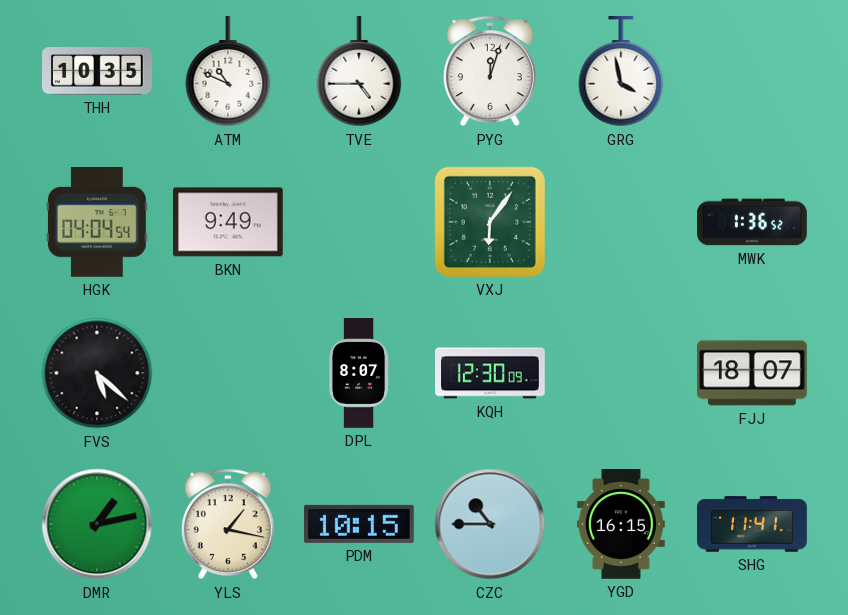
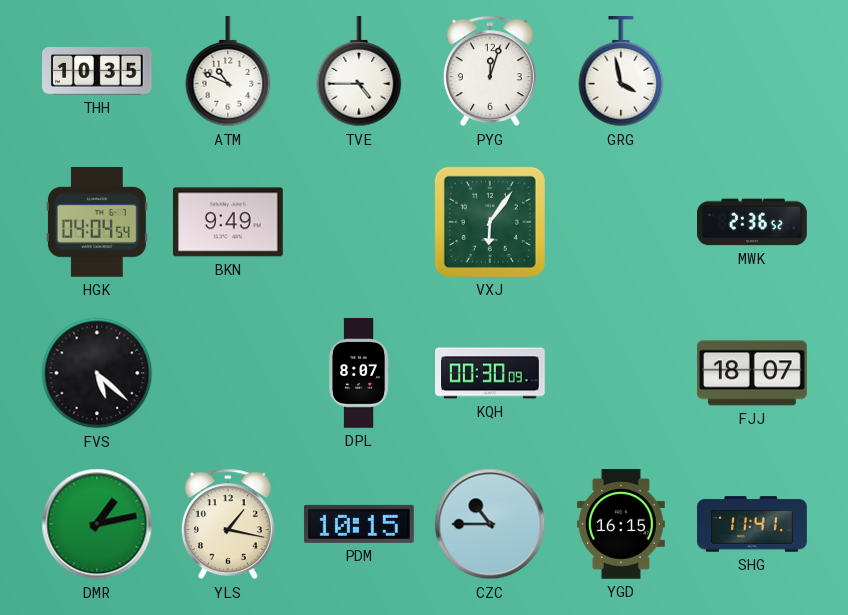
MWK: 1:36 -> 2:36 (752, 222)
KQH: 12:30 -> 00:30 (490, 373)
